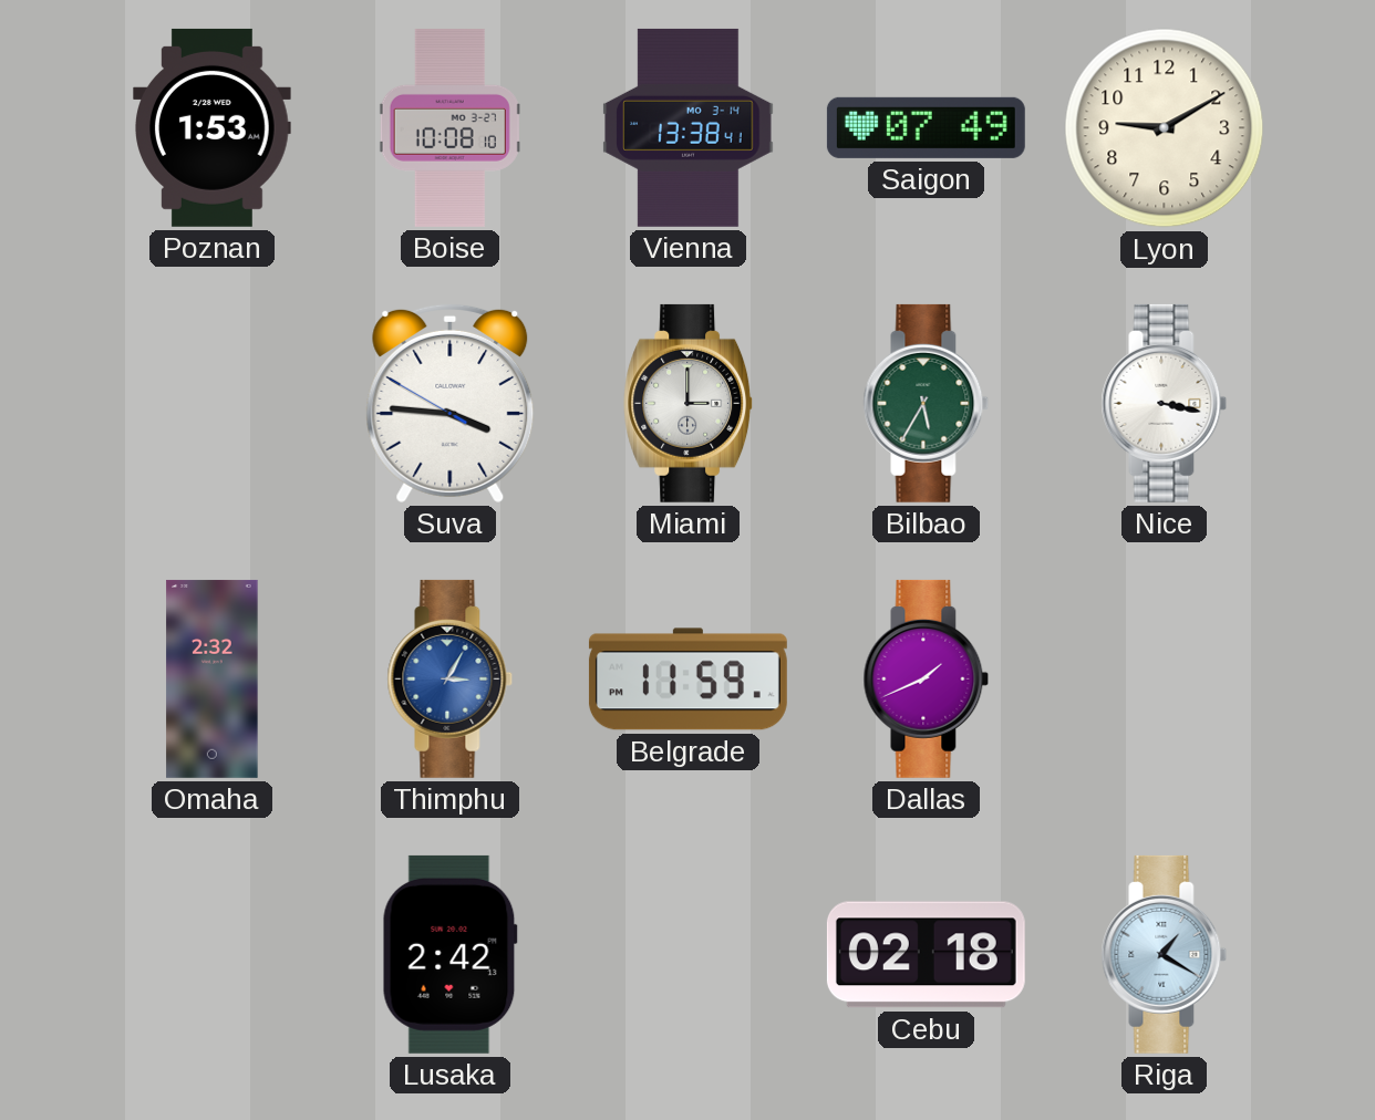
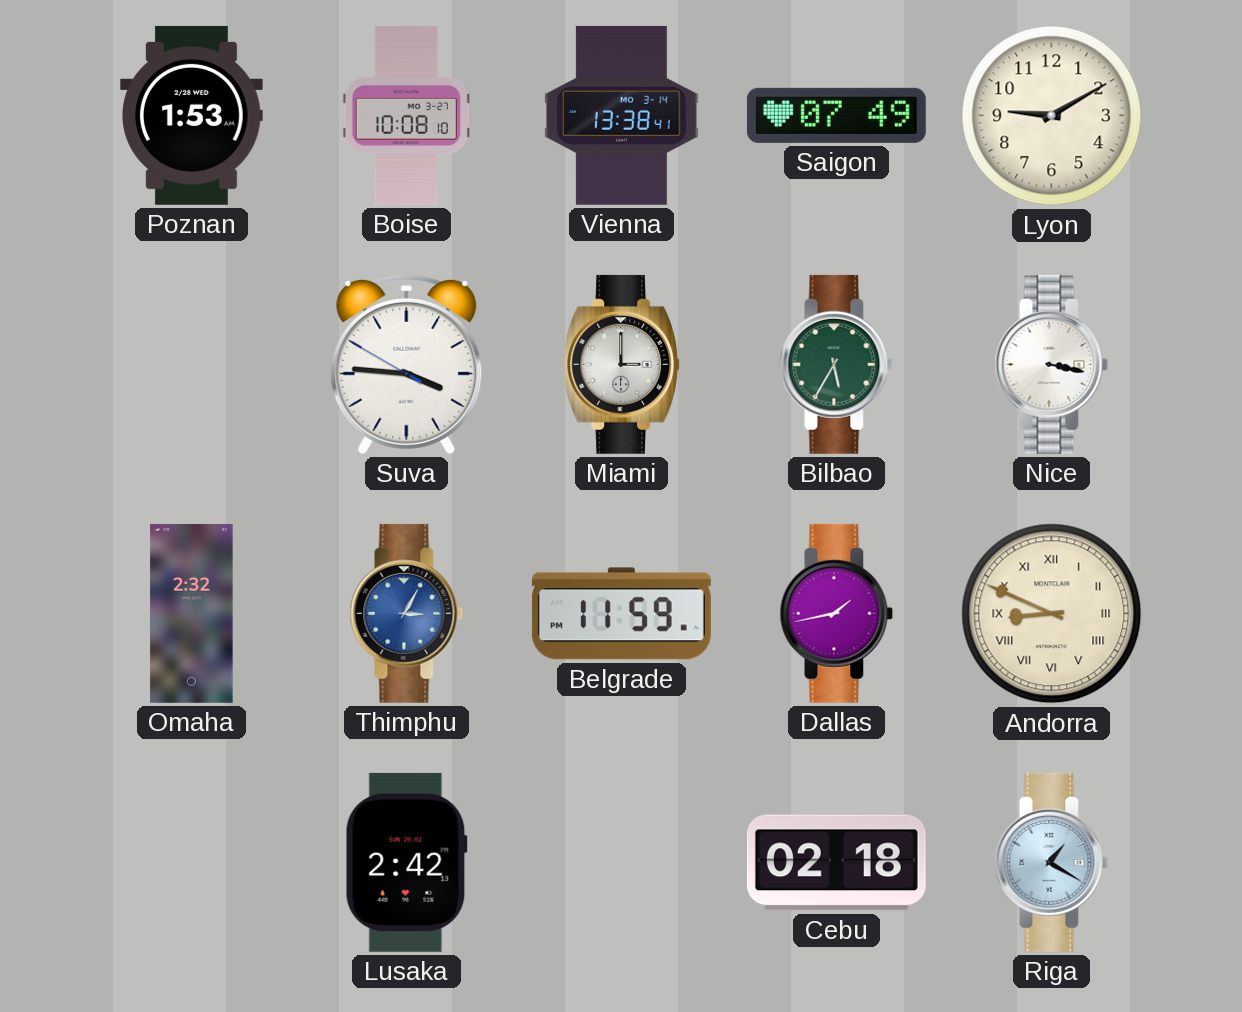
Dallas: 1:41 -> 1:43 (837, 613)
Andorra: none -> 8:49 (1052, 614)
